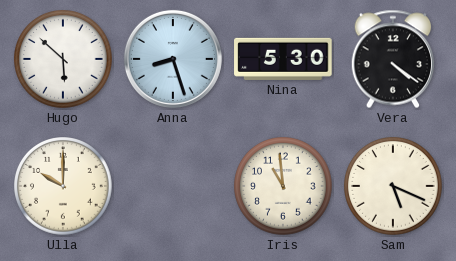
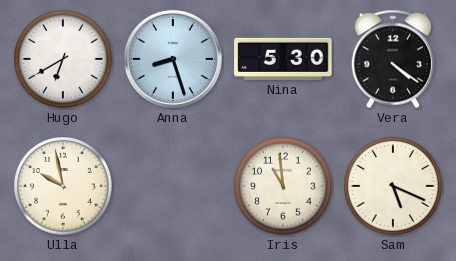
Hugo: 5:52 -> 6:40 (64, 60)
Ulla: 10:00 -> 9:58 (64, 187)
